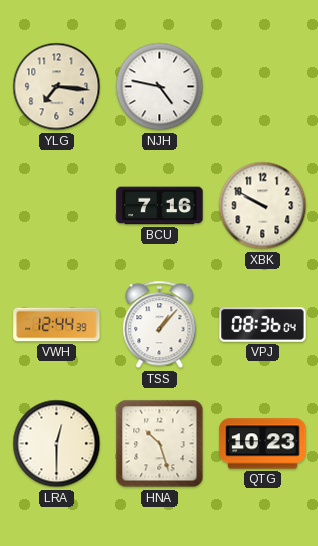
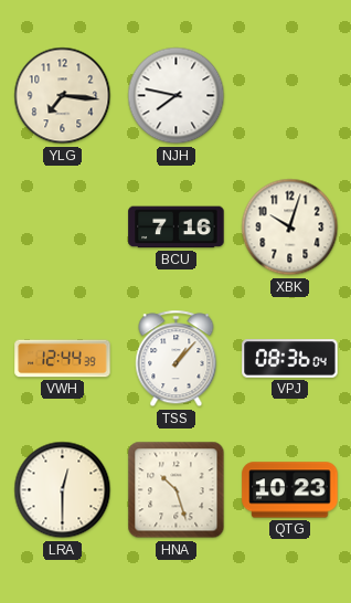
NJH: 4:47 -> 7:47 (177, 96)
XBK: 9:50 -> 10:03 (290, 228)
